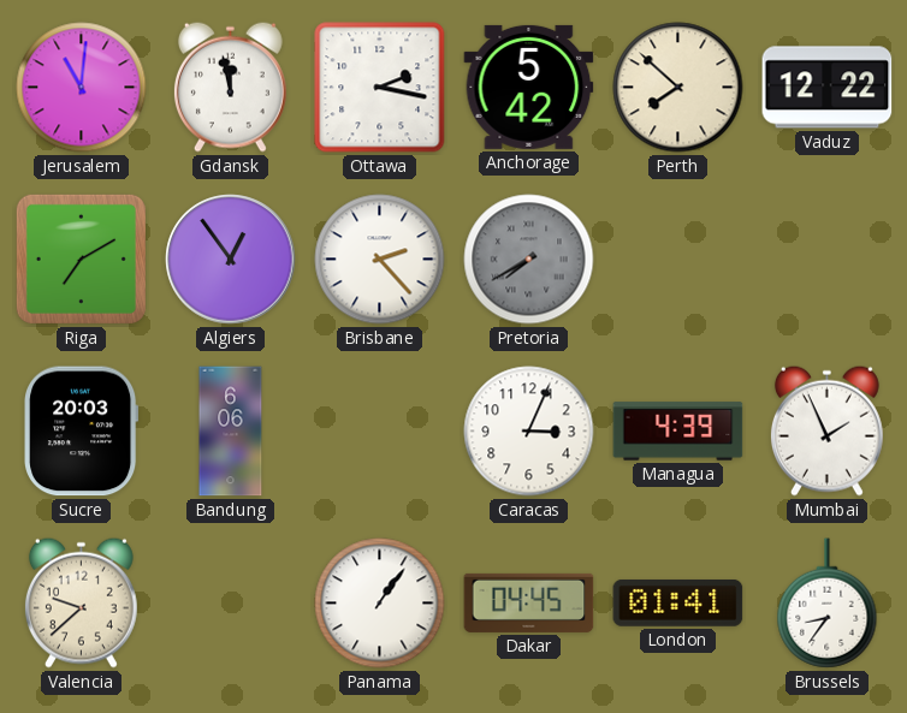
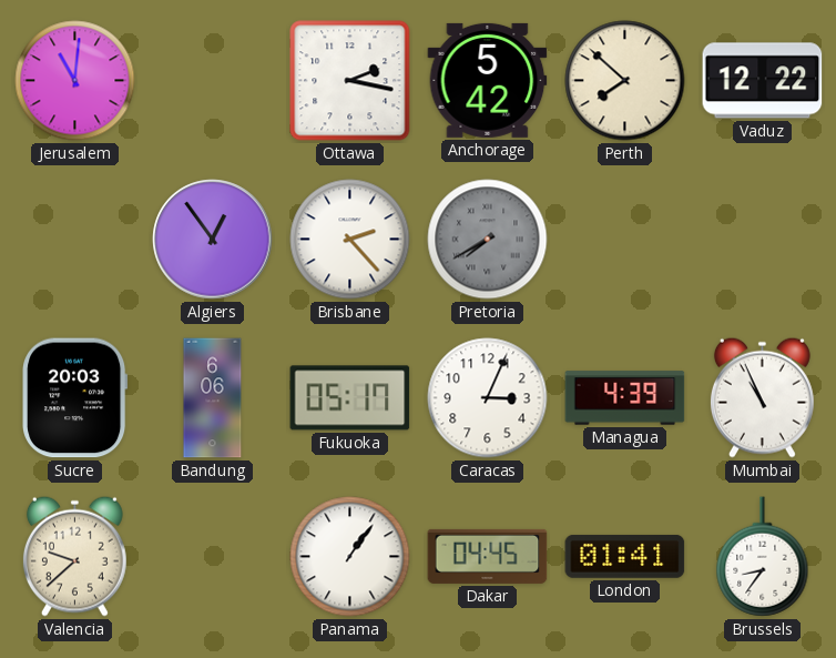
Gdansk: 11:58 -> none (230, 87)
Riga: 7:10 -> none (81, 259)
Fukuoka: none -> 05:17 (350, 398)
Mumbai: 1:56 -> 10:56 (762, 397)
